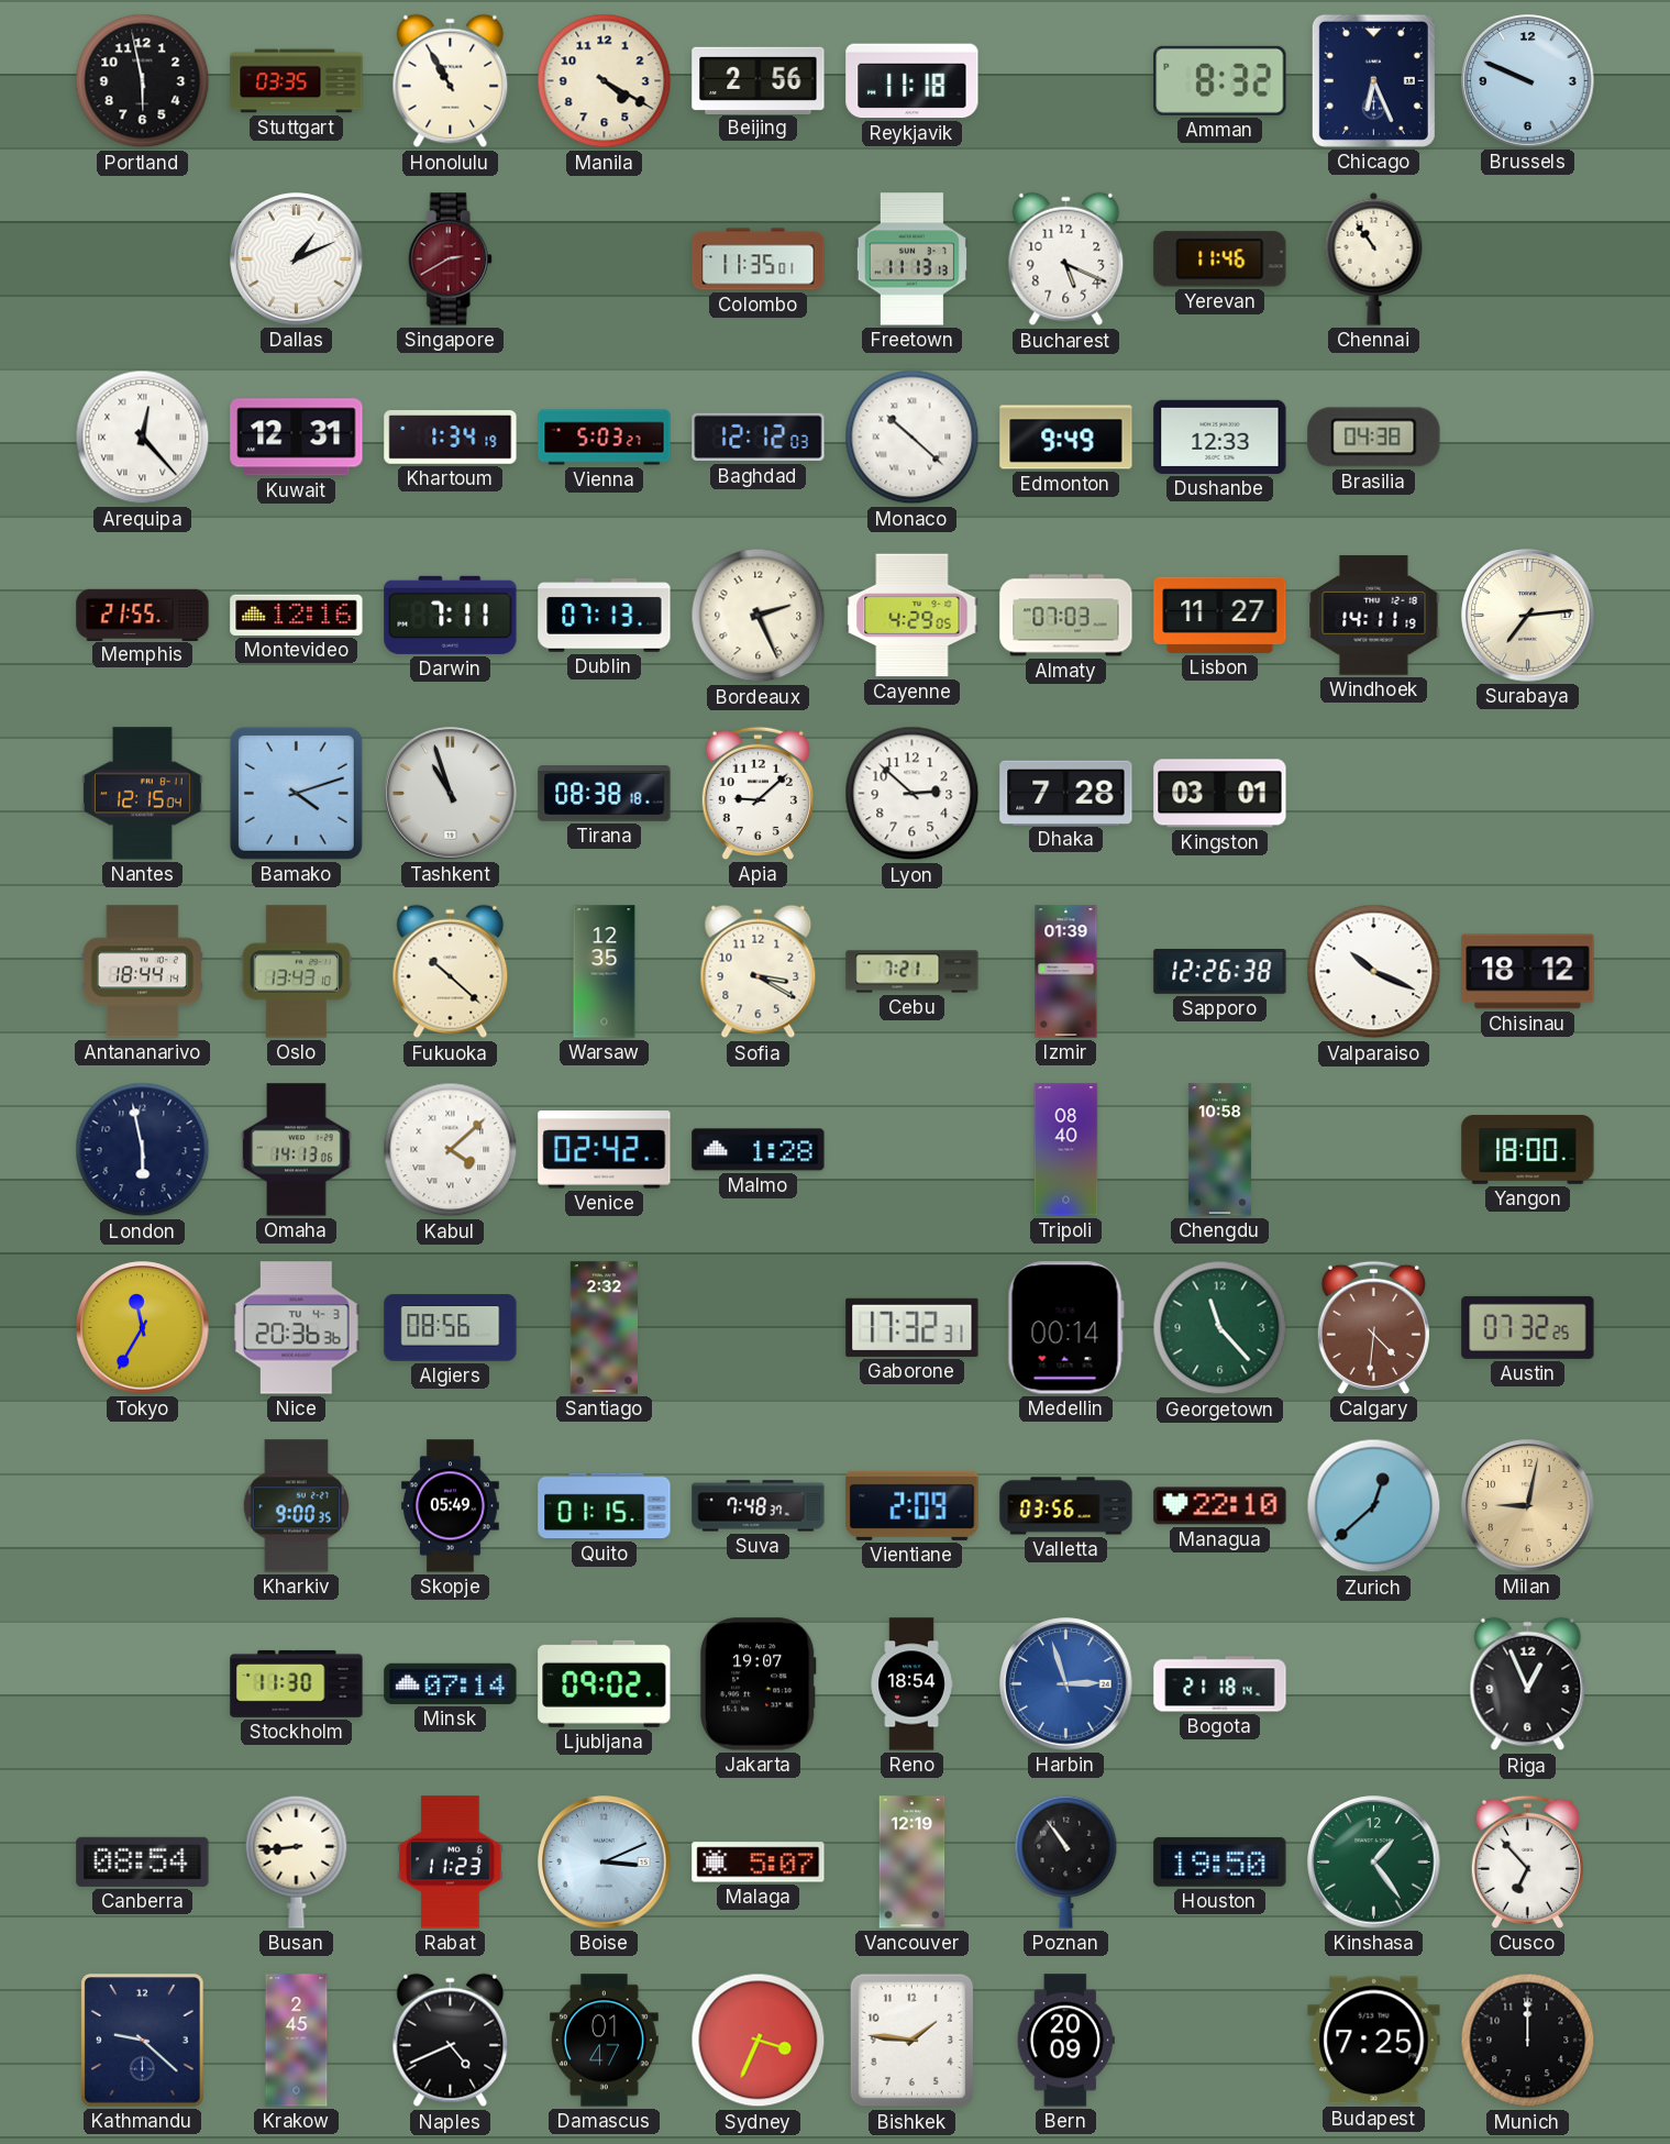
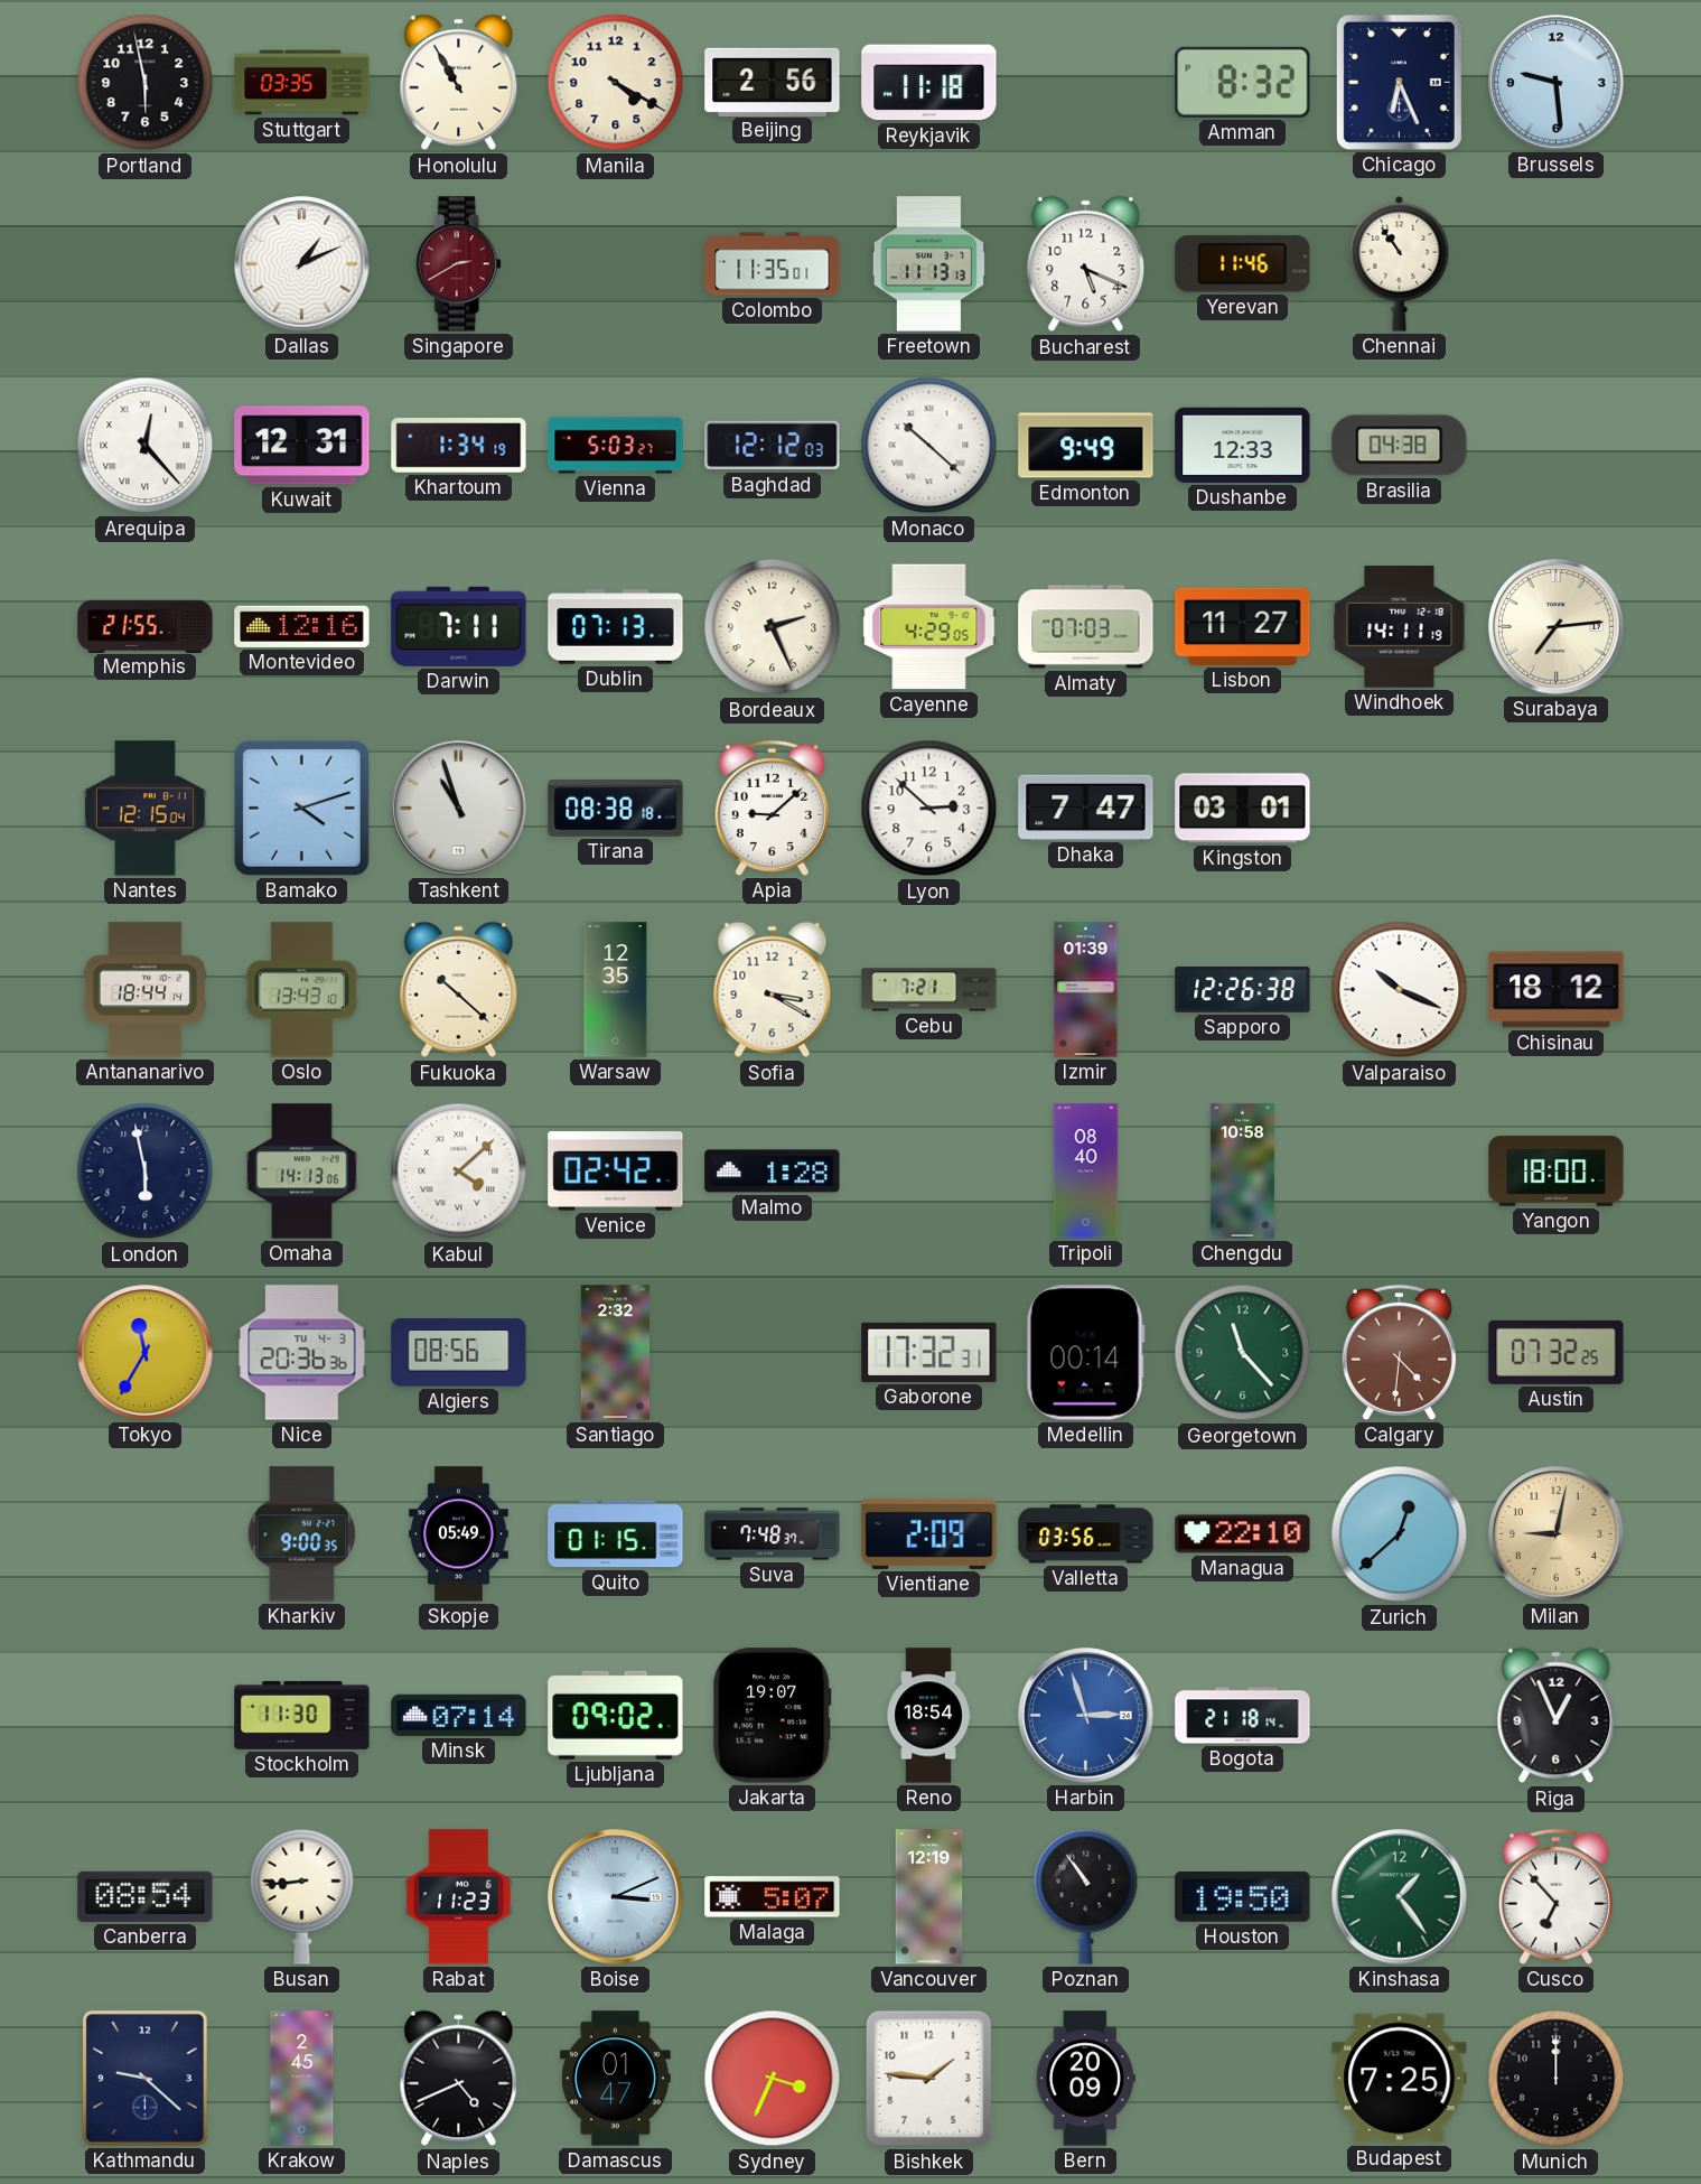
Brussels: 9:49 -> 9:29 (1557, 83)
Dhaka: 7:28 -> 7:47 (1086, 808)
